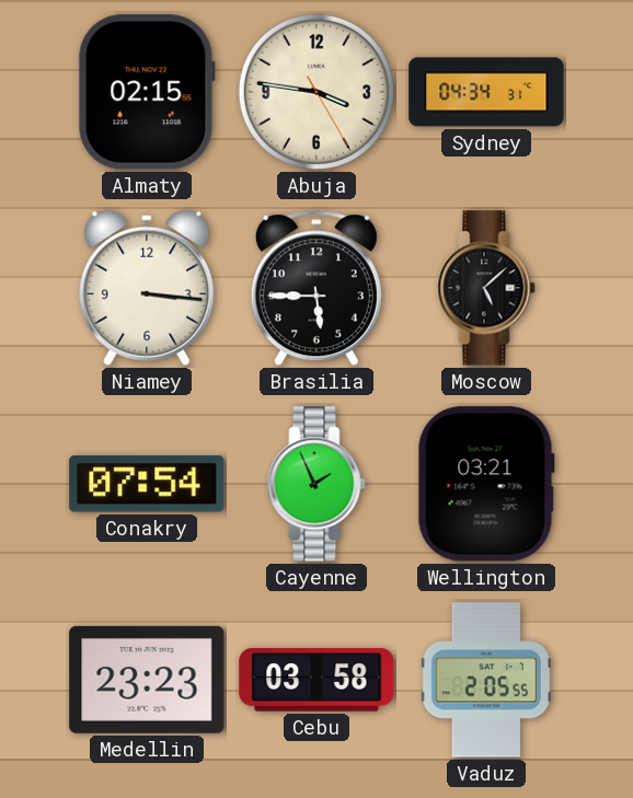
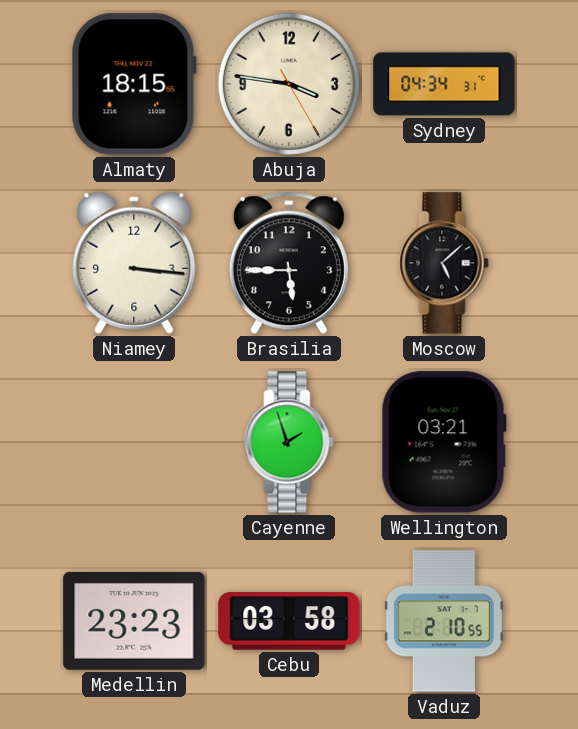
Almaty: 02:15 -> 18:15 (134, 84)
Conakry: 07:54 -> none (147, 484)
Cayenne: 1:56 -> 1:57 (289, 442)
Vaduz: 2:05 -> 2:10 (444, 621)
